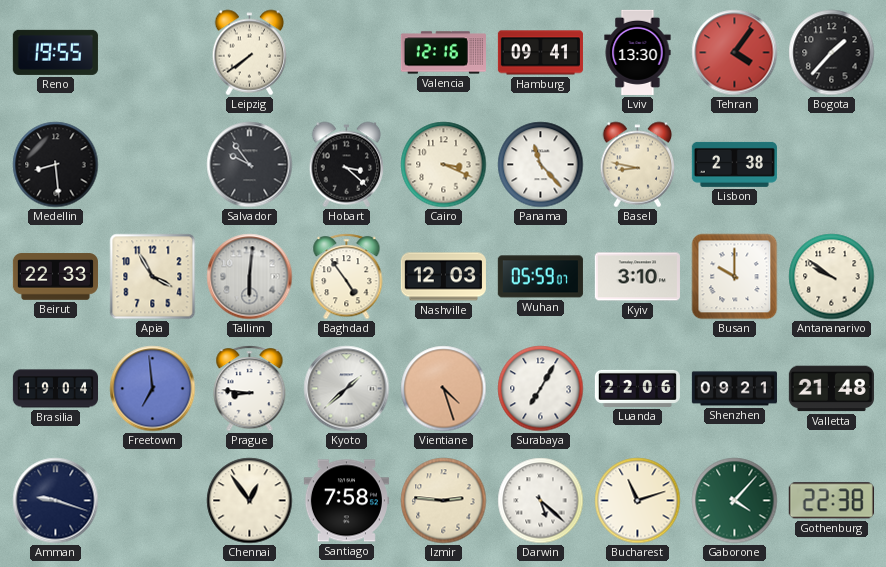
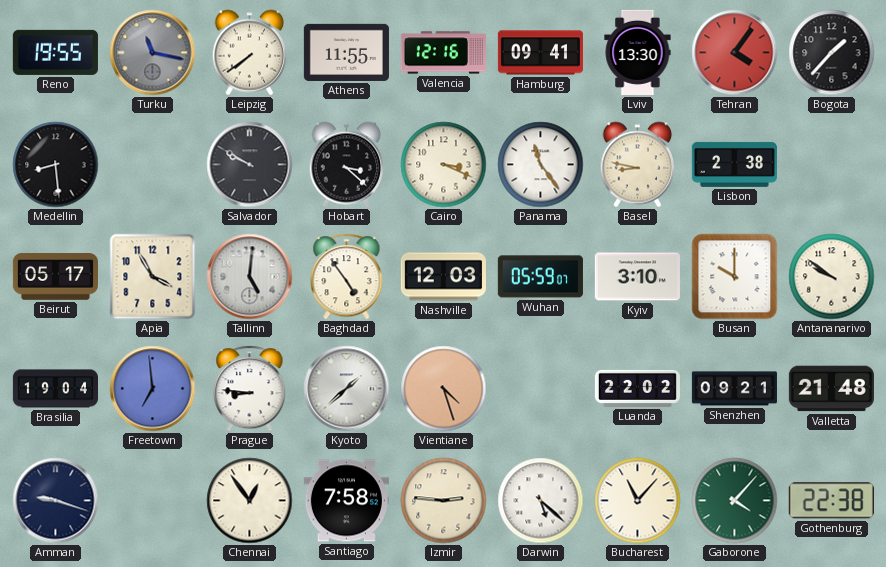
Turku: none -> 11:17 (153, 53)
Athens: none -> 11:55 (346, 52)
Salvador: 9:54 -> 9:50 (250, 165)
Panama: 11:23 -> 11:24 (541, 165)
Beirut: 22:33 -> 05:17 (55, 277)
Tallinn: 6:01 -> 5:01 (250, 277)
Surabaya: 7:05 -> none (541, 389)
Luanda: 22:06 -> 22:02 (637, 388)
Bucharest: 11:12 -> 11:07 (638, 501)
